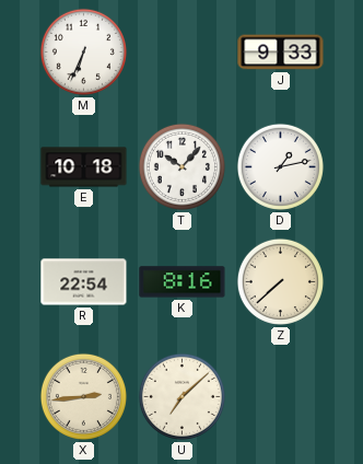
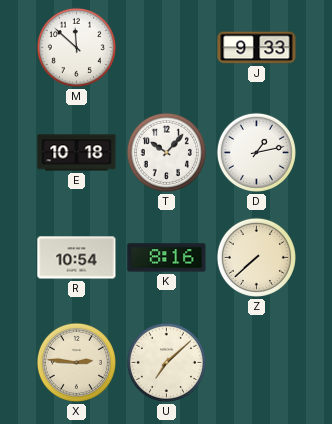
M: 6:34 -> 11:52 (76, 47)
R: 22:54 -> 10:54 (77, 258)
X: 2:44 -> 2:46 (76, 362)
